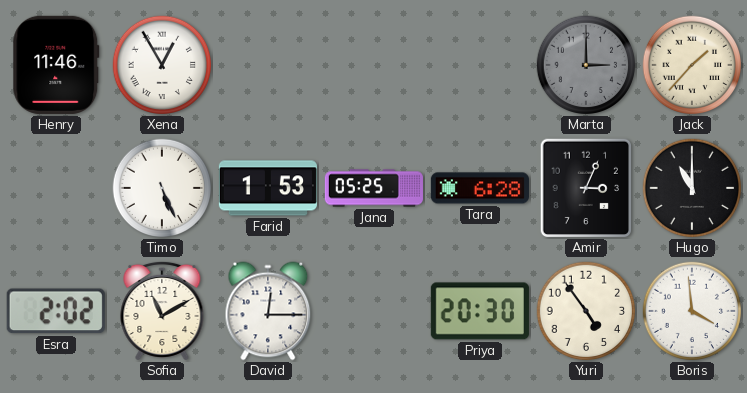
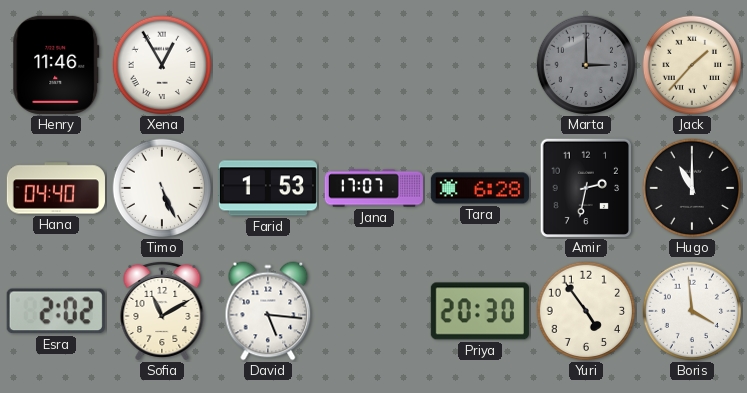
Hana: none -> 04:40 (56, 188)
Jana: 05:25 -> 17:07 (374, 188)
Amir: 3:04 -> 2:32 (586, 188)
David: 12:15 -> 5:16 (268, 311)
